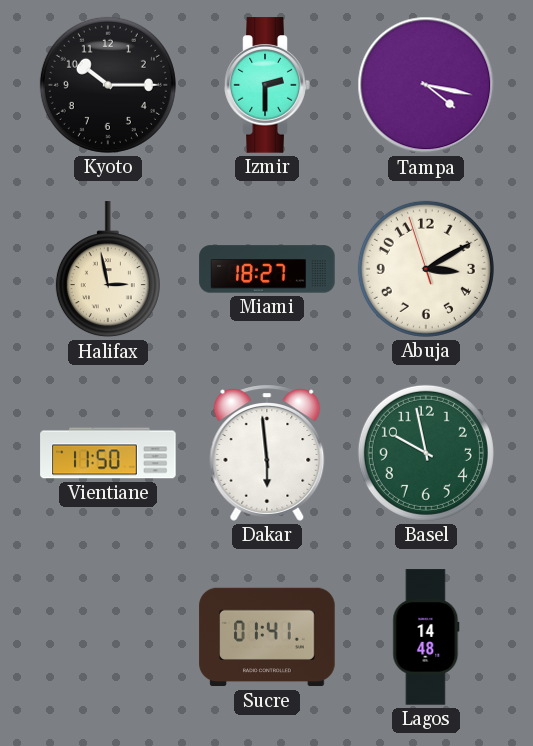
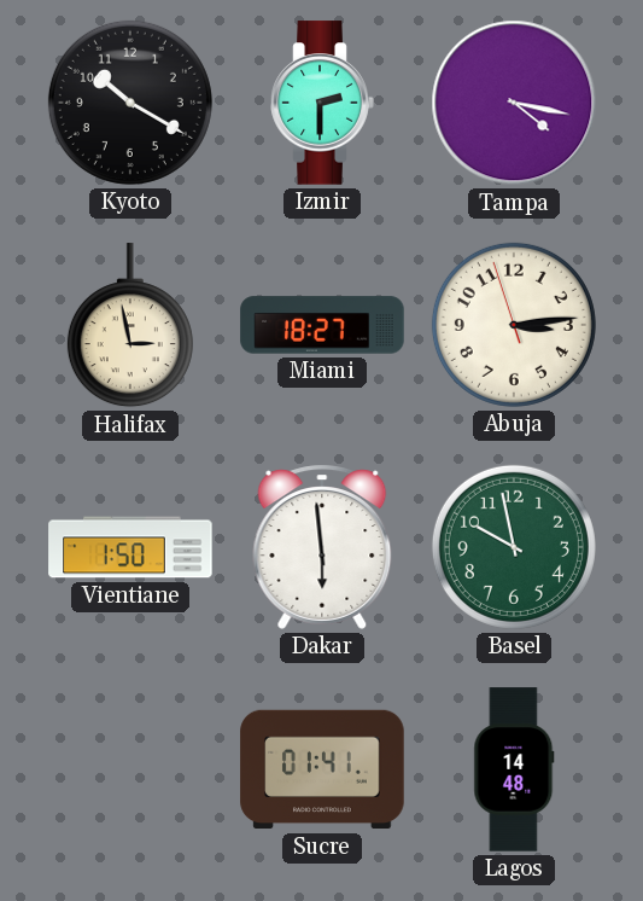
Kyoto: 10:15 -> 10:20 (130, 103)
Abuja: 3:09 -> 3:13 (514, 325)
Vientiane: 11:50 -> 1:50 (130, 547)
